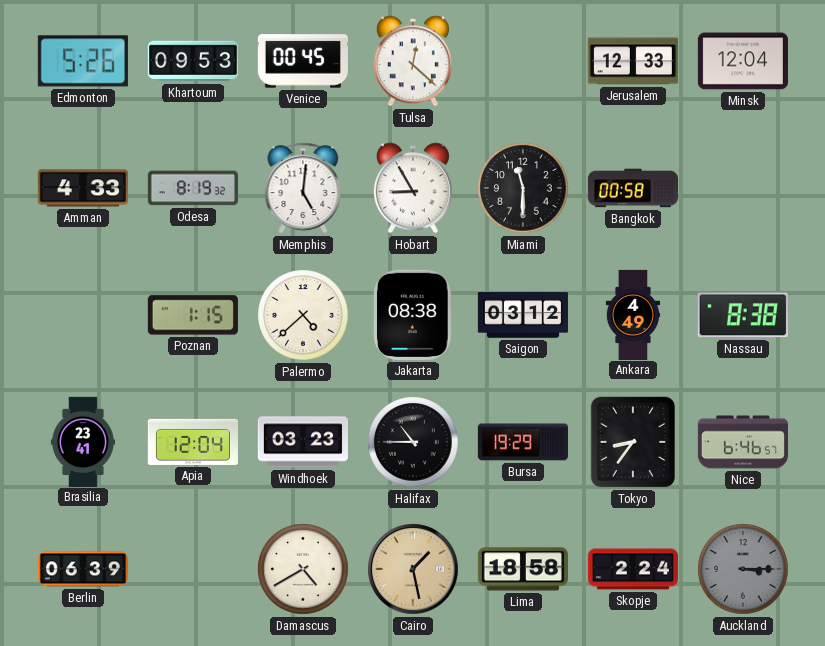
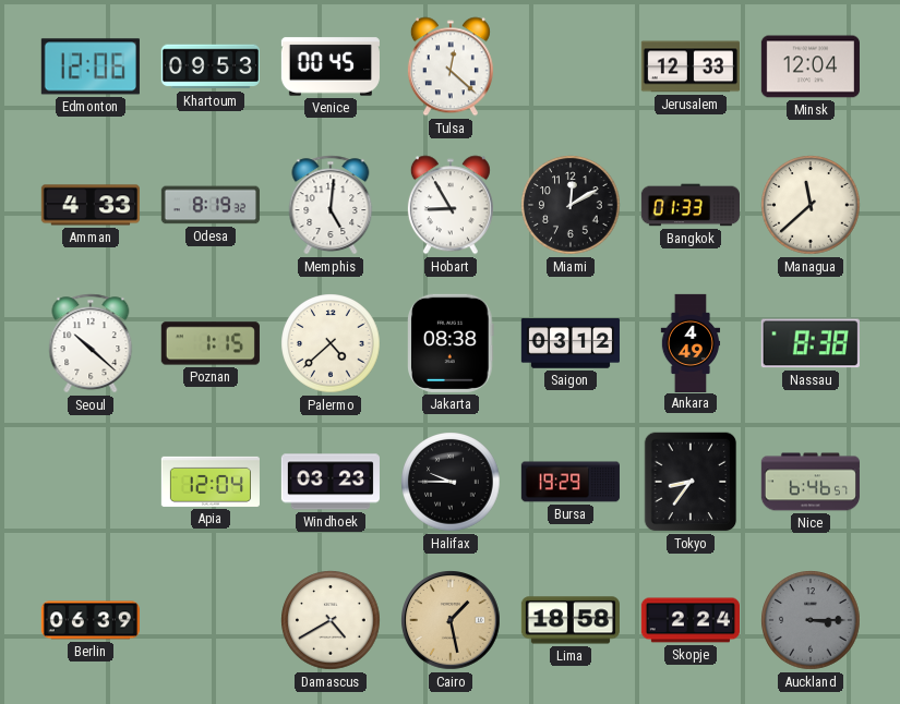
Edmonton: 5:26 -> 12:06 (91, 66)
Miami: 11:30 -> 12:10 (571, 205)
Bangkok: 00:58 -> 01:33 (689, 205)
Managua: none -> 11:38 (811, 205)
Seoul: none -> 10:22 (91, 343)
Brasilia: 23:41 -> none (83, 441)
Halifax: 10:45 -> 9:45 (451, 482)
